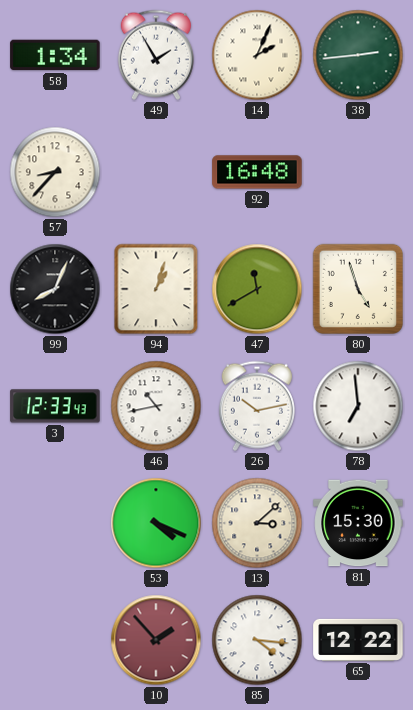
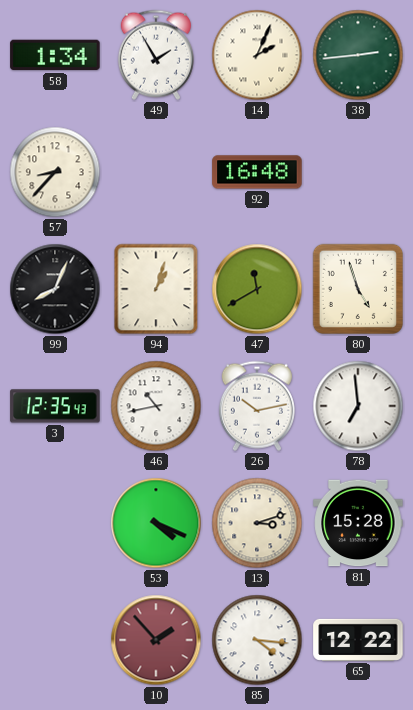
3: 12:33 -> 12:35 (55, 406)
13: 3:08 -> 3:12 (257, 523)
81: 15:30 -> 15:28 (358, 523)
